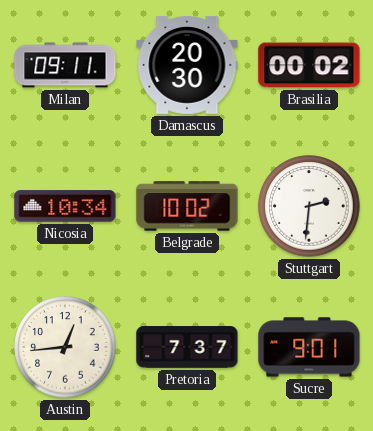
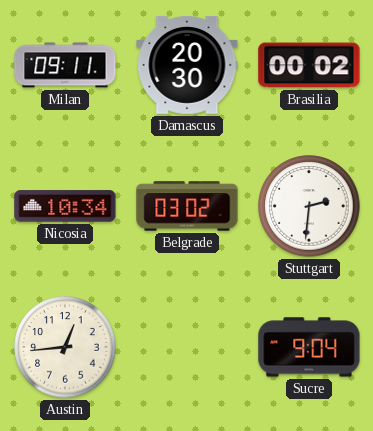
Belgrade: 10:02 -> 03:02 (187, 206)
Pretoria: 7:37 -> none (187, 347)
Sucre: 9:01 -> 9:04 (309, 347)
